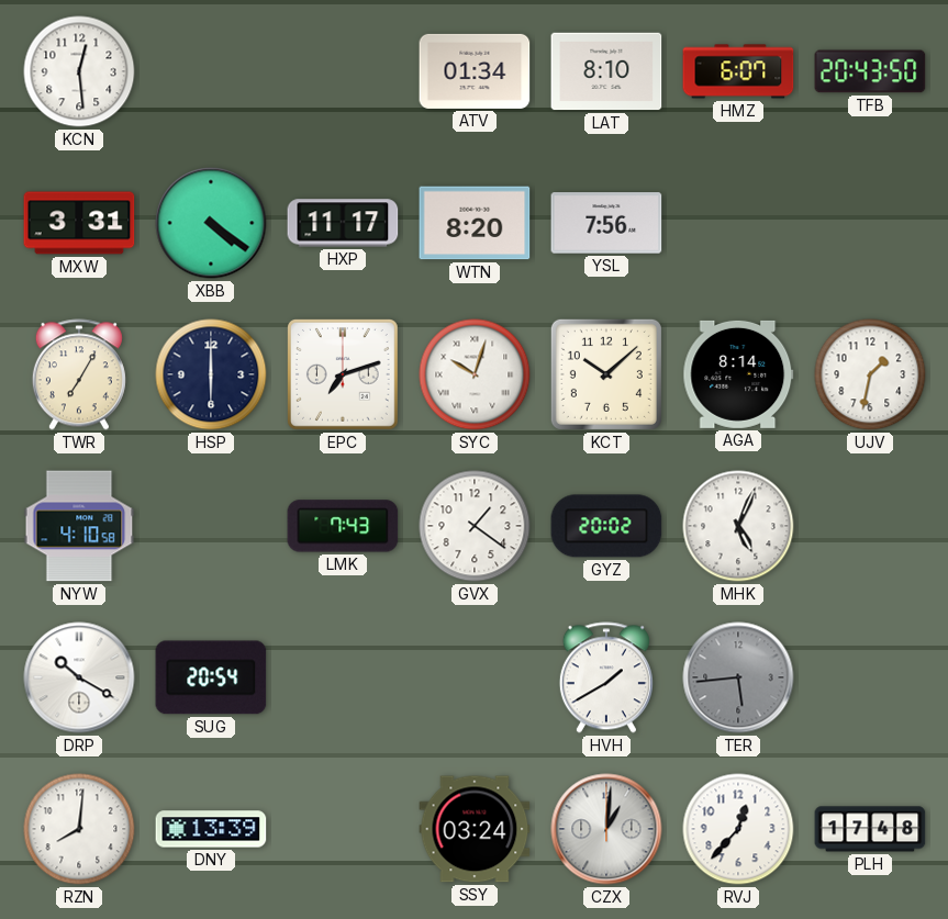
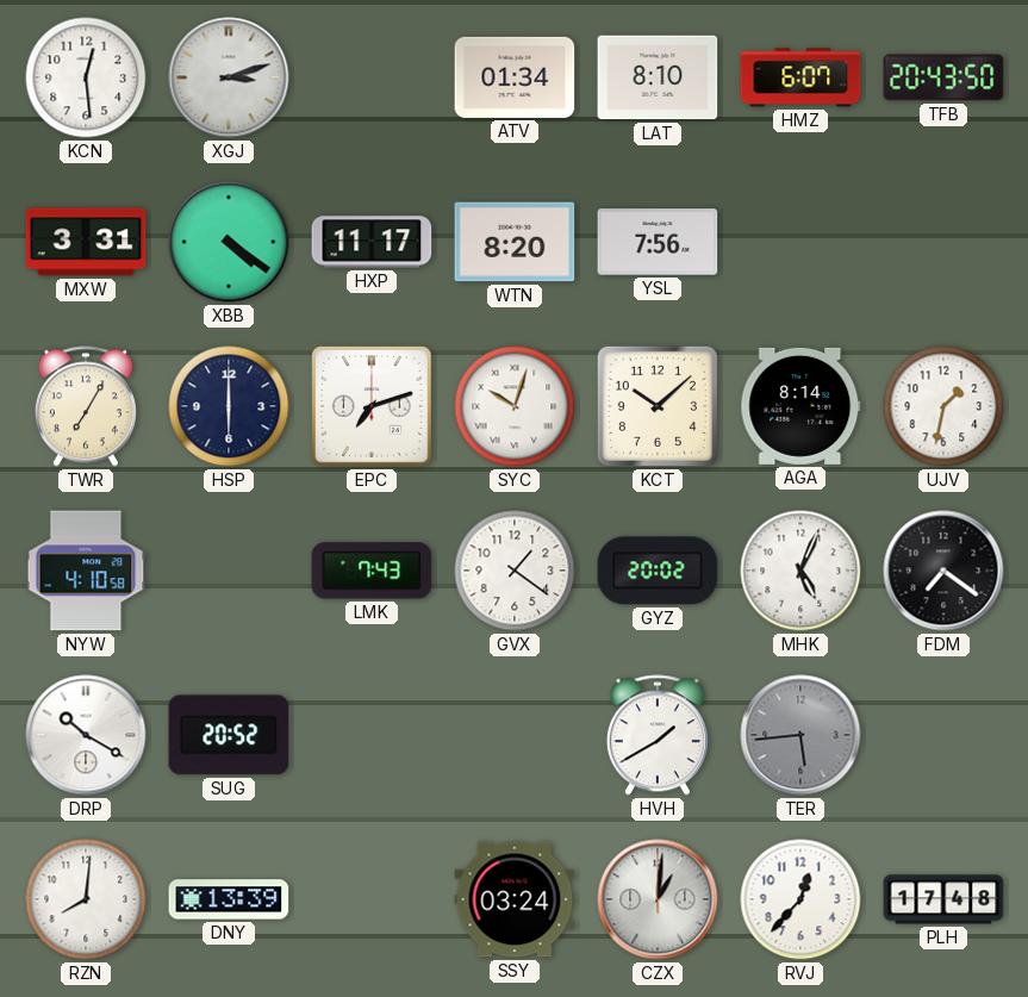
XGJ: none -> 3:12 (229, 77)
FDM: none -> 7:21 (943, 571)
SUG: 20:54 -> 20:52 (229, 735)
